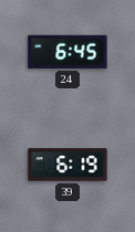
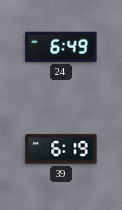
24: 6:45 -> 6:49 (61, 47)
